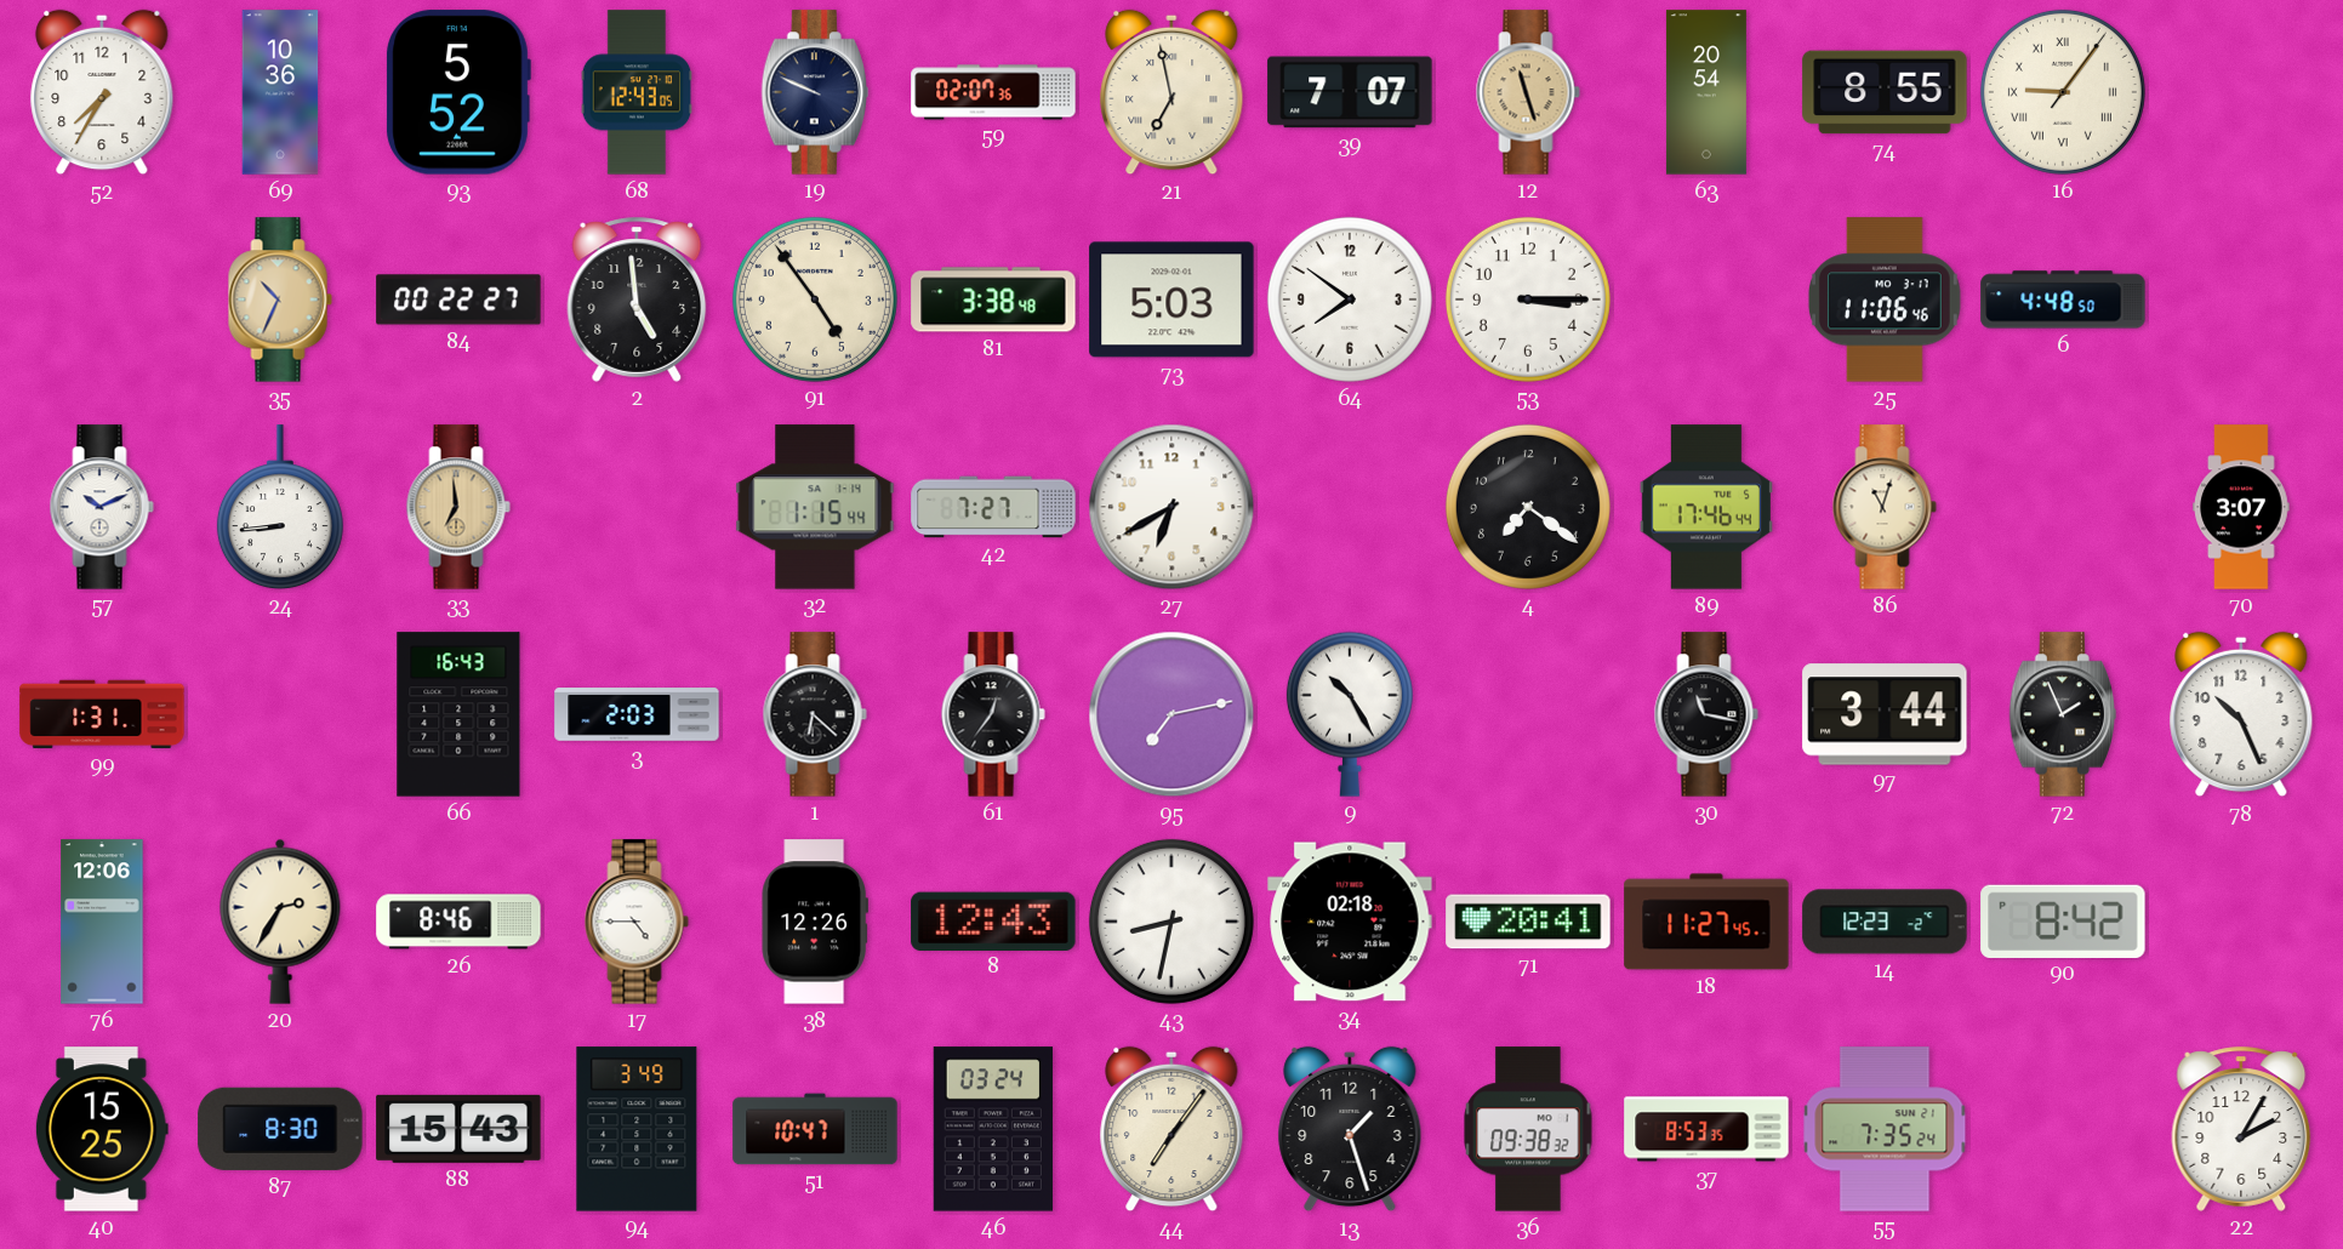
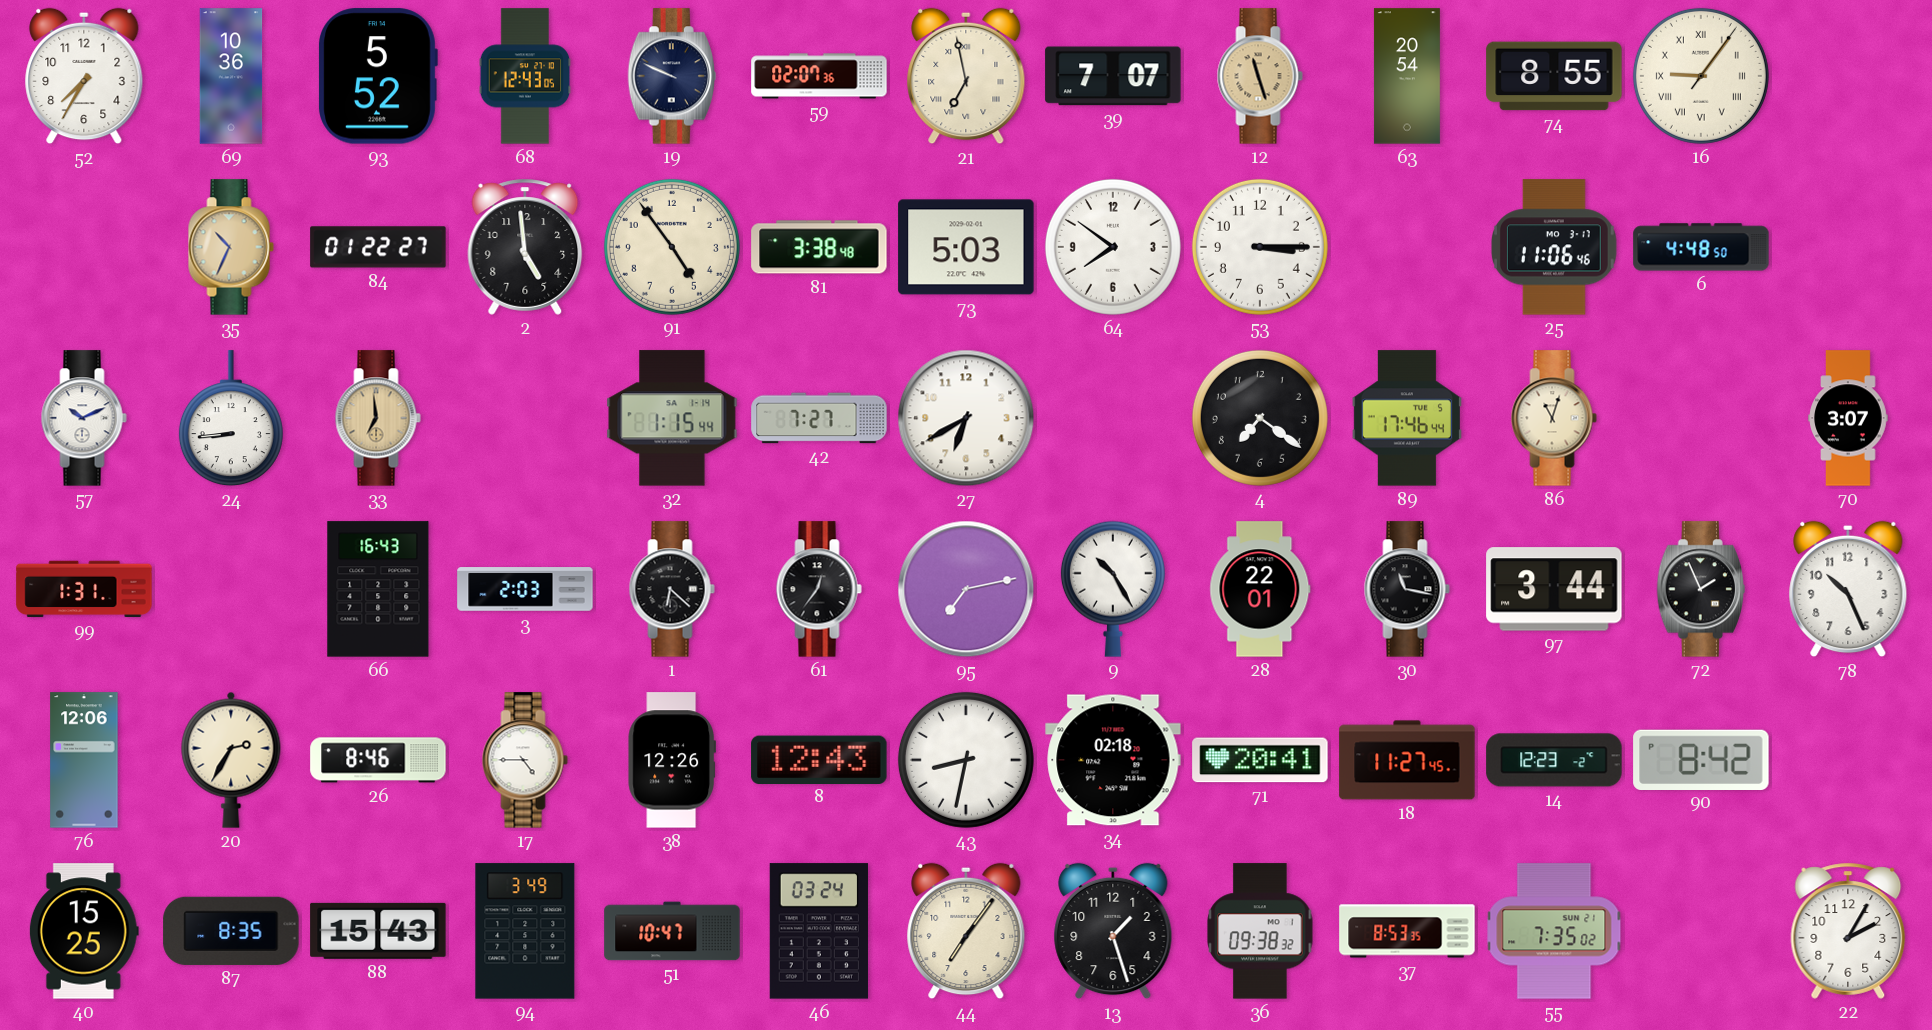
84: 00:22 -> 01:22 (378, 247)
28: none -> 22:01 (1260, 589)
87: 8:30 -> 8:35 (231, 931)
55: 7:35:24 -> 7:35:02 (1554, 931)
